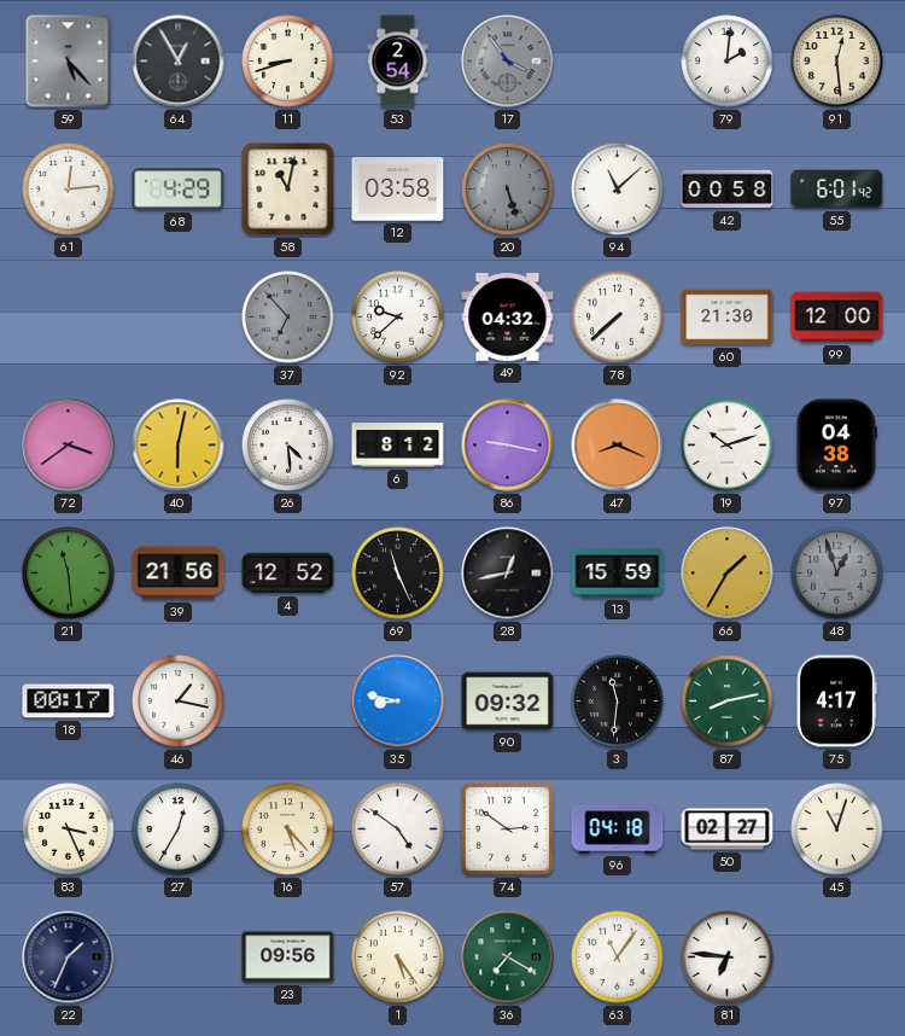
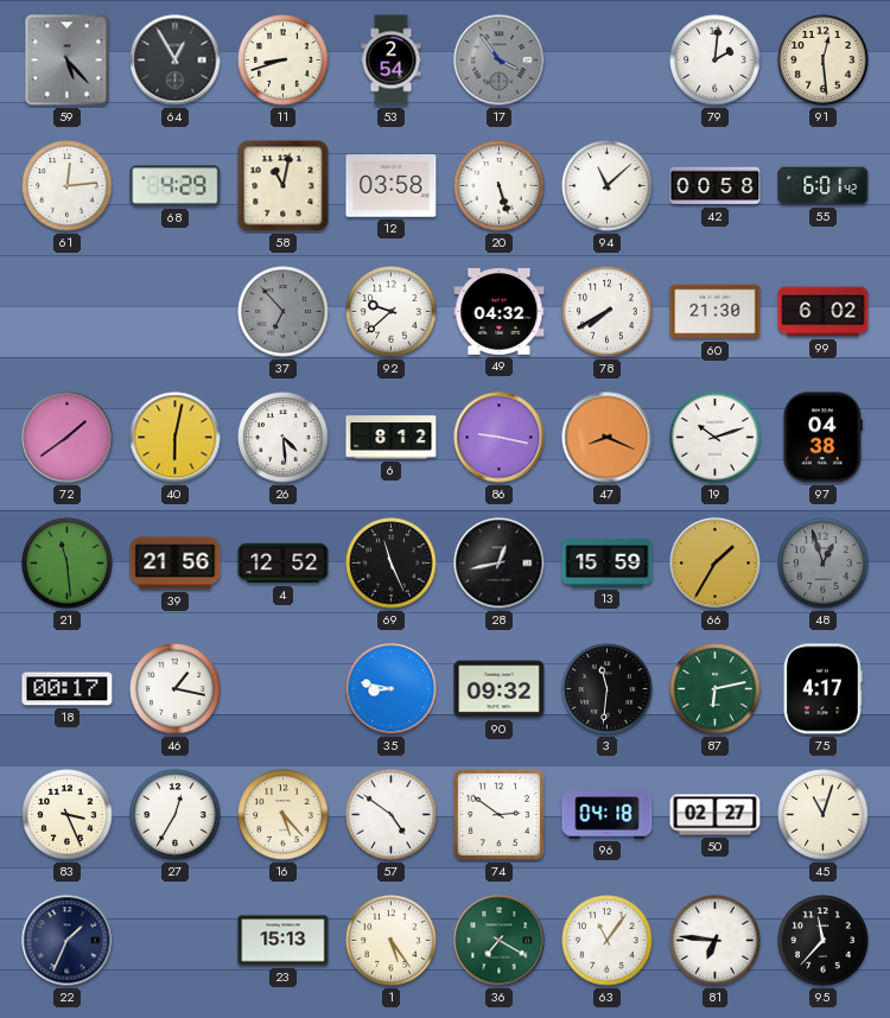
20 dial: grey -> white (500, 186)
78: 7:38 -> 7:40 (608, 312)
99: 12:00 -> 6:02 (824, 312)
72: 3:39 -> 1:39 (68, 438)
87: 8:13 -> 6:13 (716, 689)
23: 09:56 -> 15:13 (284, 941)
95: none -> 11:37 (824, 941)
